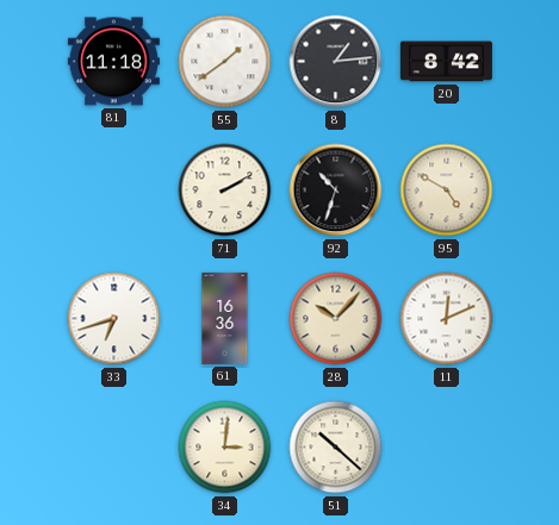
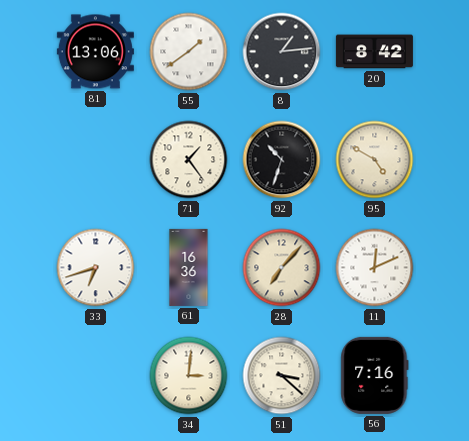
81: 11:18 -> 13:06 (95, 52)
71: 2:10 -> 1:24 (189, 160)
28: 10:07 -> 7:07 (282, 268)
51: 10:22 -> 3:22 (282, 376)
56: none -> 7:16 (375, 375)
